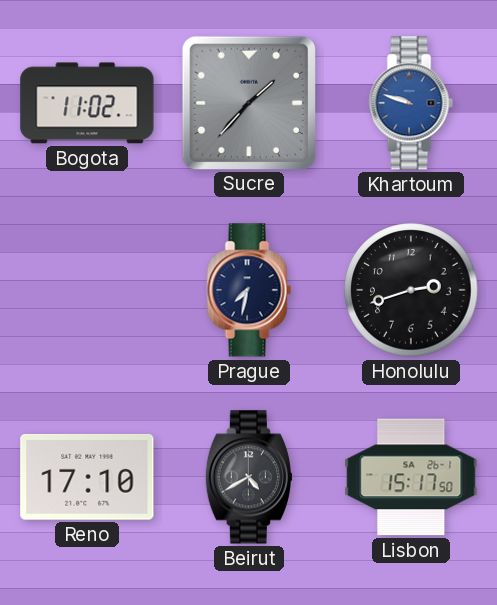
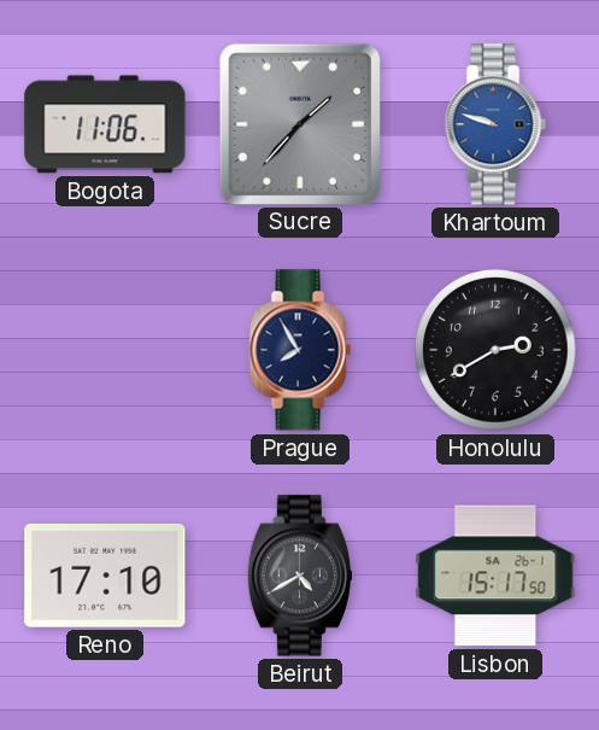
Bogota: 11:02 -> 11:06 (105, 124)
Prague: 7:32 -> 7:55 (300, 350)
Honolulu: 2:42 -> 2:40 (495, 350)
